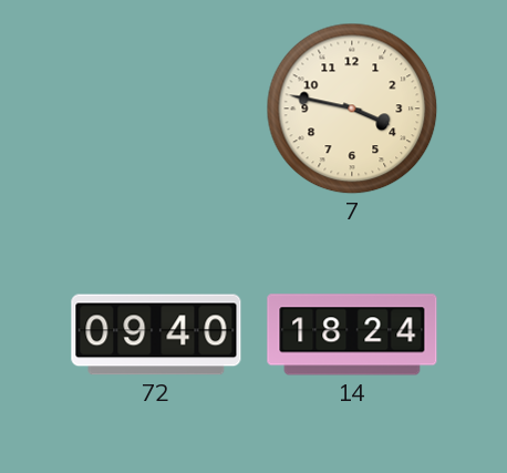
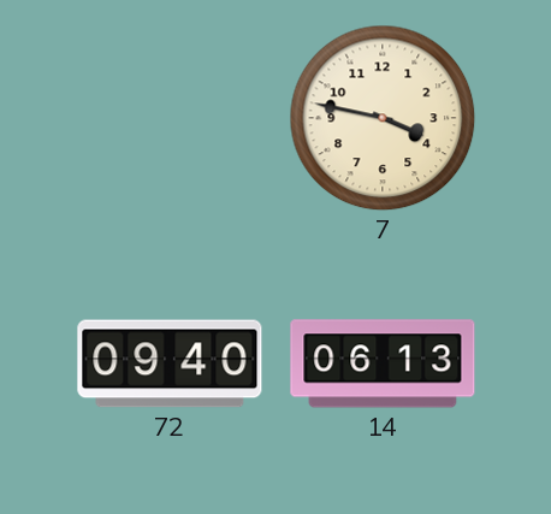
14: 18:24 -> 06:13 (383, 364)
